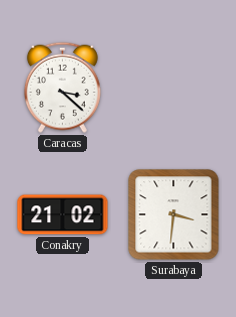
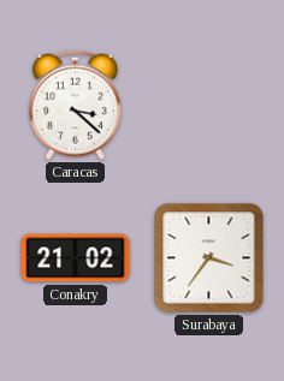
Surabaya: 3:31 -> 3:36 (209, 258)
